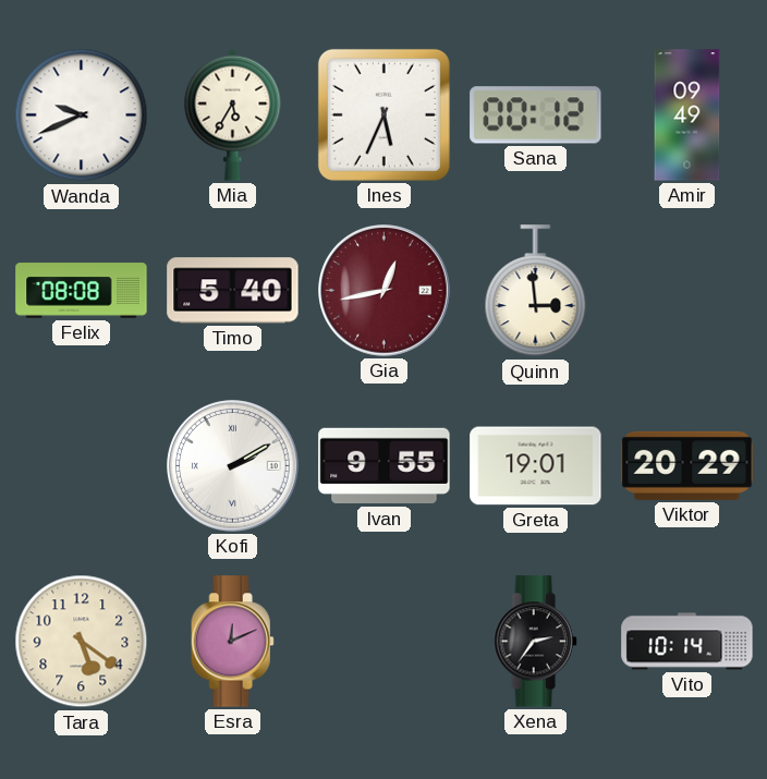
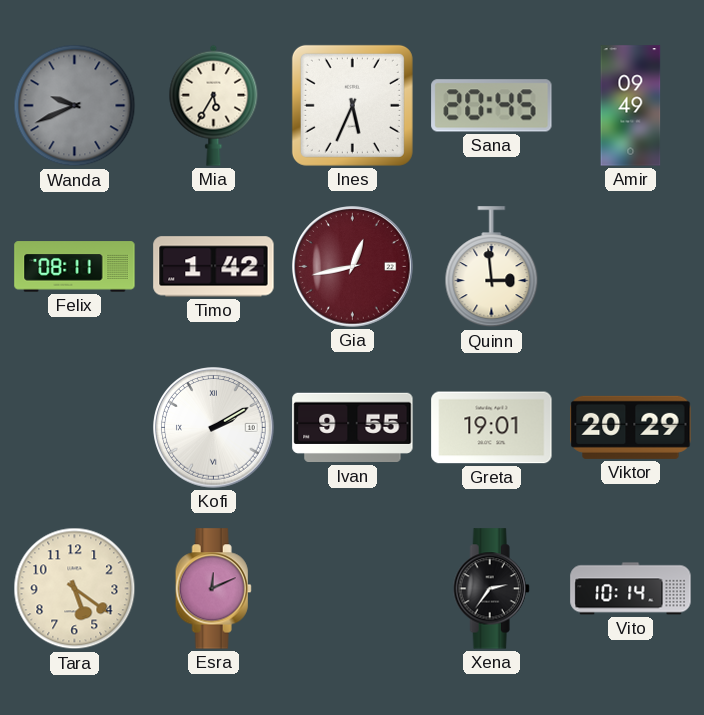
Wanda dial: white -> grey (75, 106)
Sana: 00:12 -> 20:45 (492, 106)
Felix: 08:08 -> 08:11 (75, 267)
Timo: 5:40 -> 1:42 (214, 267)
